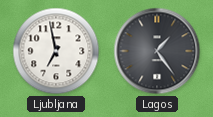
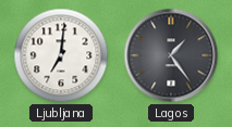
Ljubljana: 6:58 -> 7:01 (61, 55)
